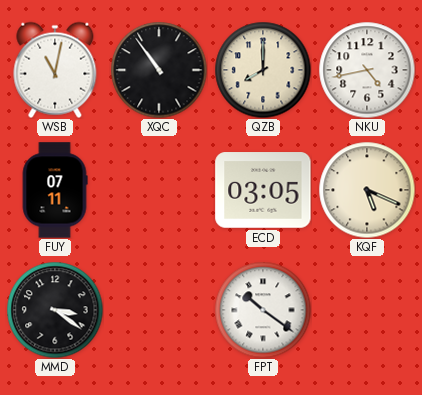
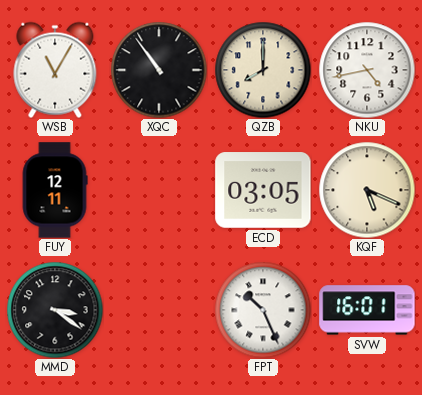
WSB: 11:02 -> 11:05 (55, 70)
FUY: 07:11 -> 12:11 (55, 190)
FPT: 10:21 -> 10:26 (263, 310)
SVW: none -> 16:01 (367, 310)
